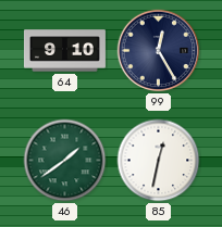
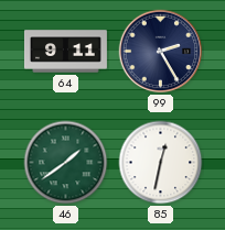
64: 9:10 -> 9:11 (65, 52)
99: 12:25 -> 2:25 (161, 52)
